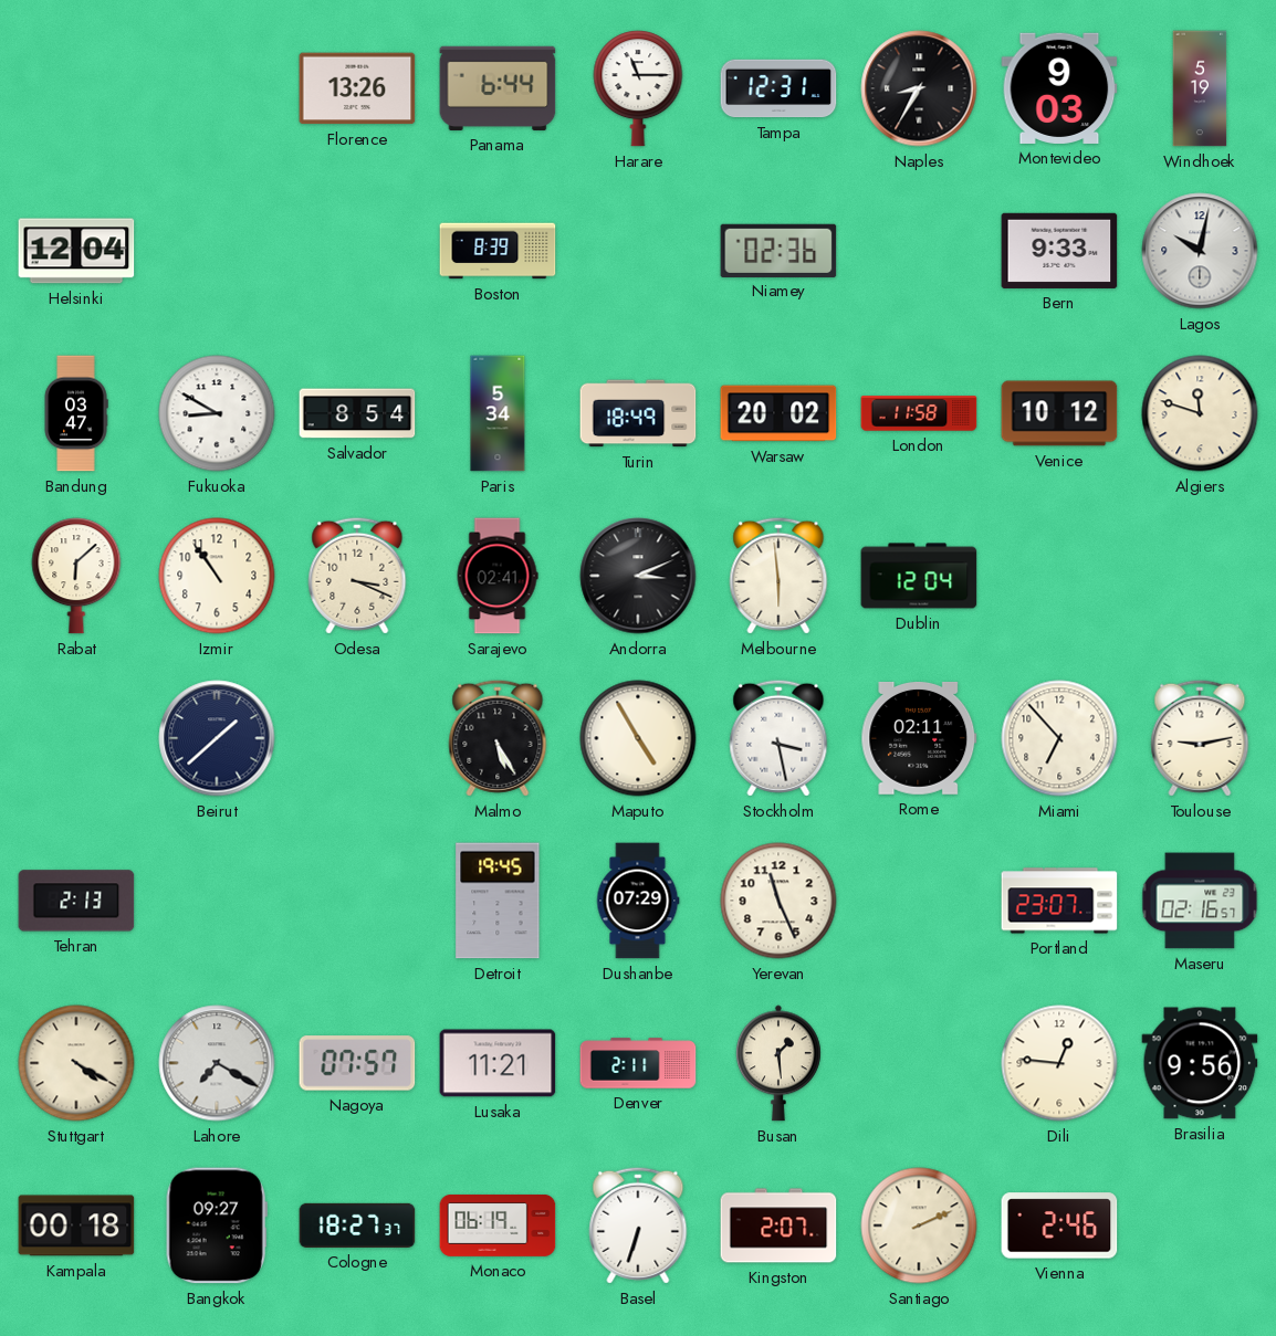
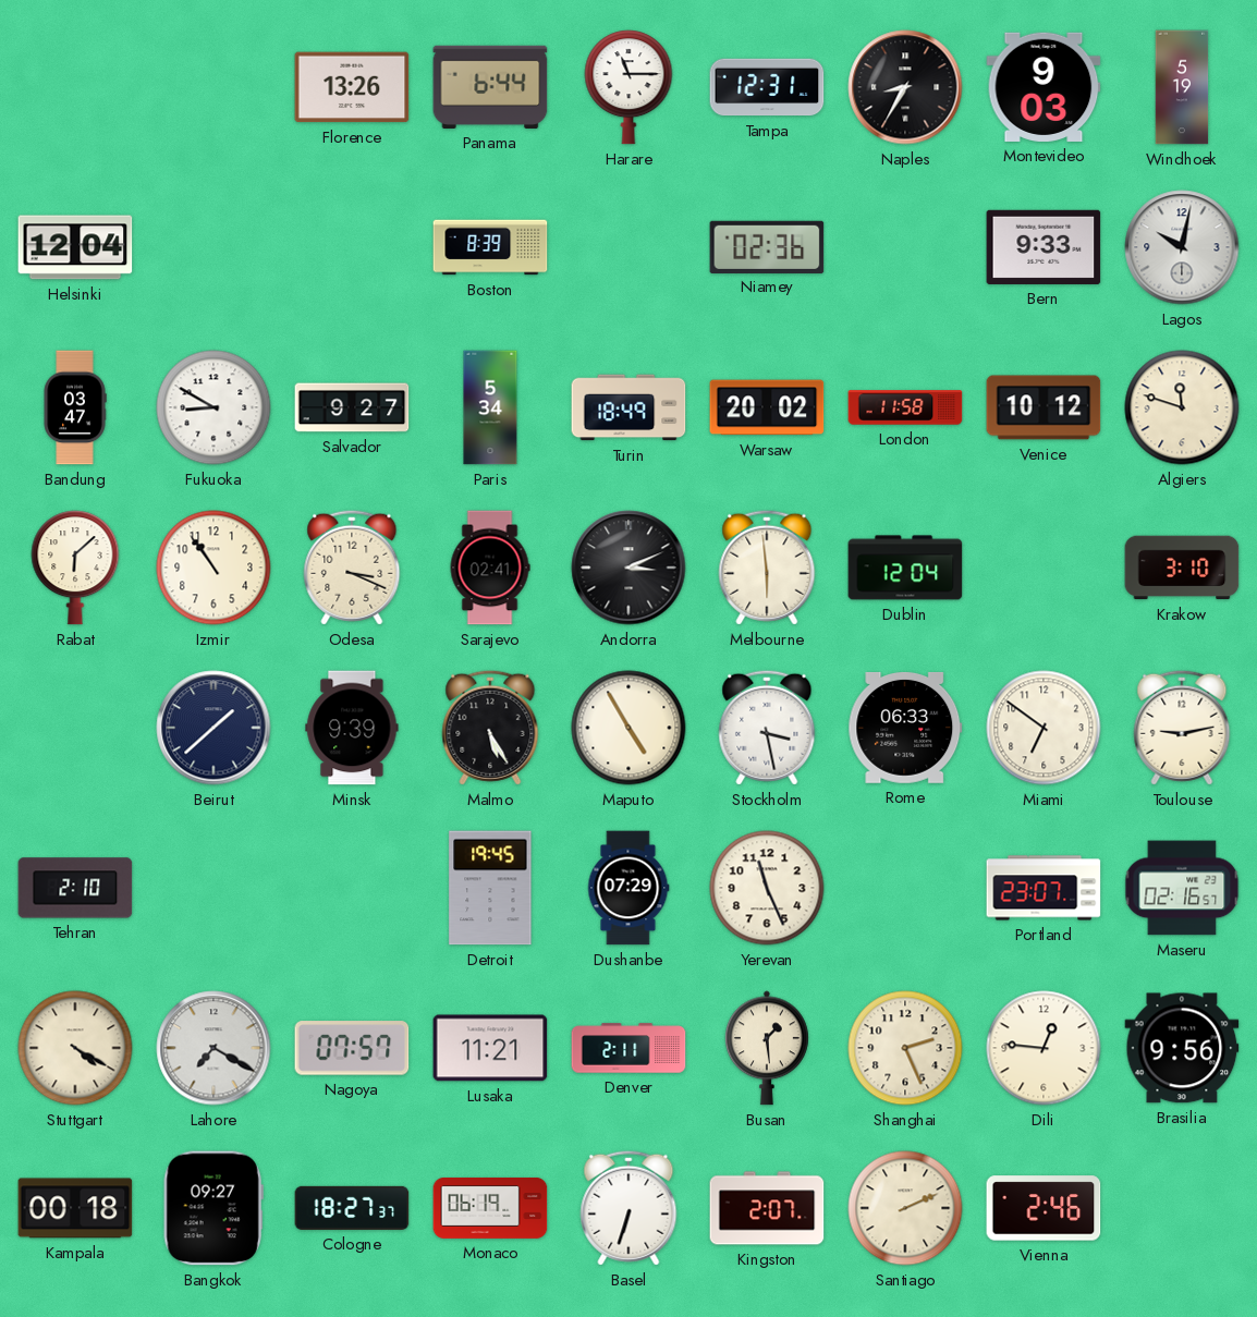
Salvador: 8:54 -> 9:27 (352, 407)
Krakow: none -> 3:10 (1182, 568)
Minsk: none -> 9:39 (352, 728)
Rome: 02:11 -> 06:33 (905, 728)
Miami: 6:53 -> 6:51 (1044, 728)
Tehran: 2:13 -> 2:10 (75, 888)
Shanghai: none -> 2:26 (905, 1048)
